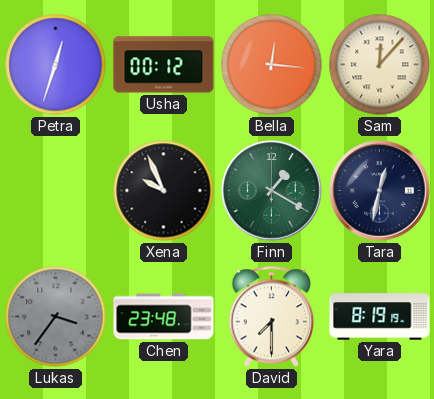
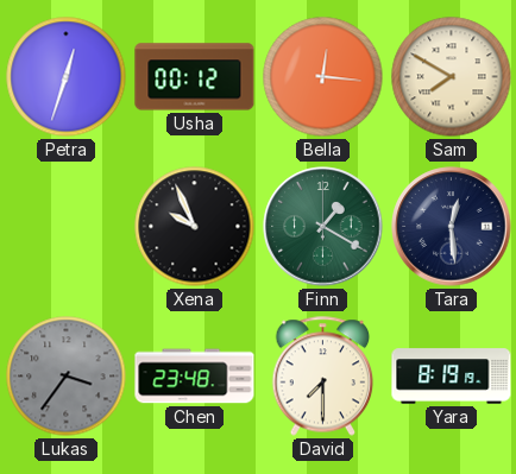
Sam: 12:07 -> 7:50 (452, 77)
Tara: 12:32 -> 12:29 (452, 227)
